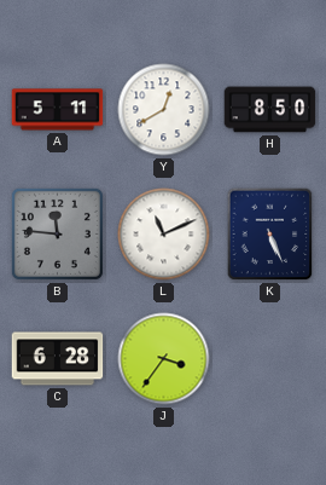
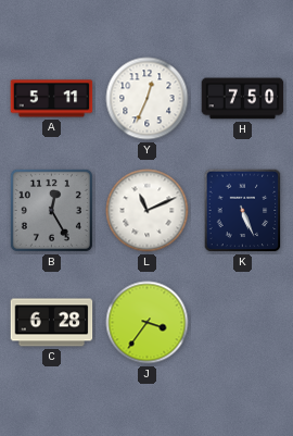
Y: 12:40 -> 12:34 (148, 99)
H: 8:50 -> 7:50 (243, 99)
B: 11:46 -> 12:25 (51, 210)
